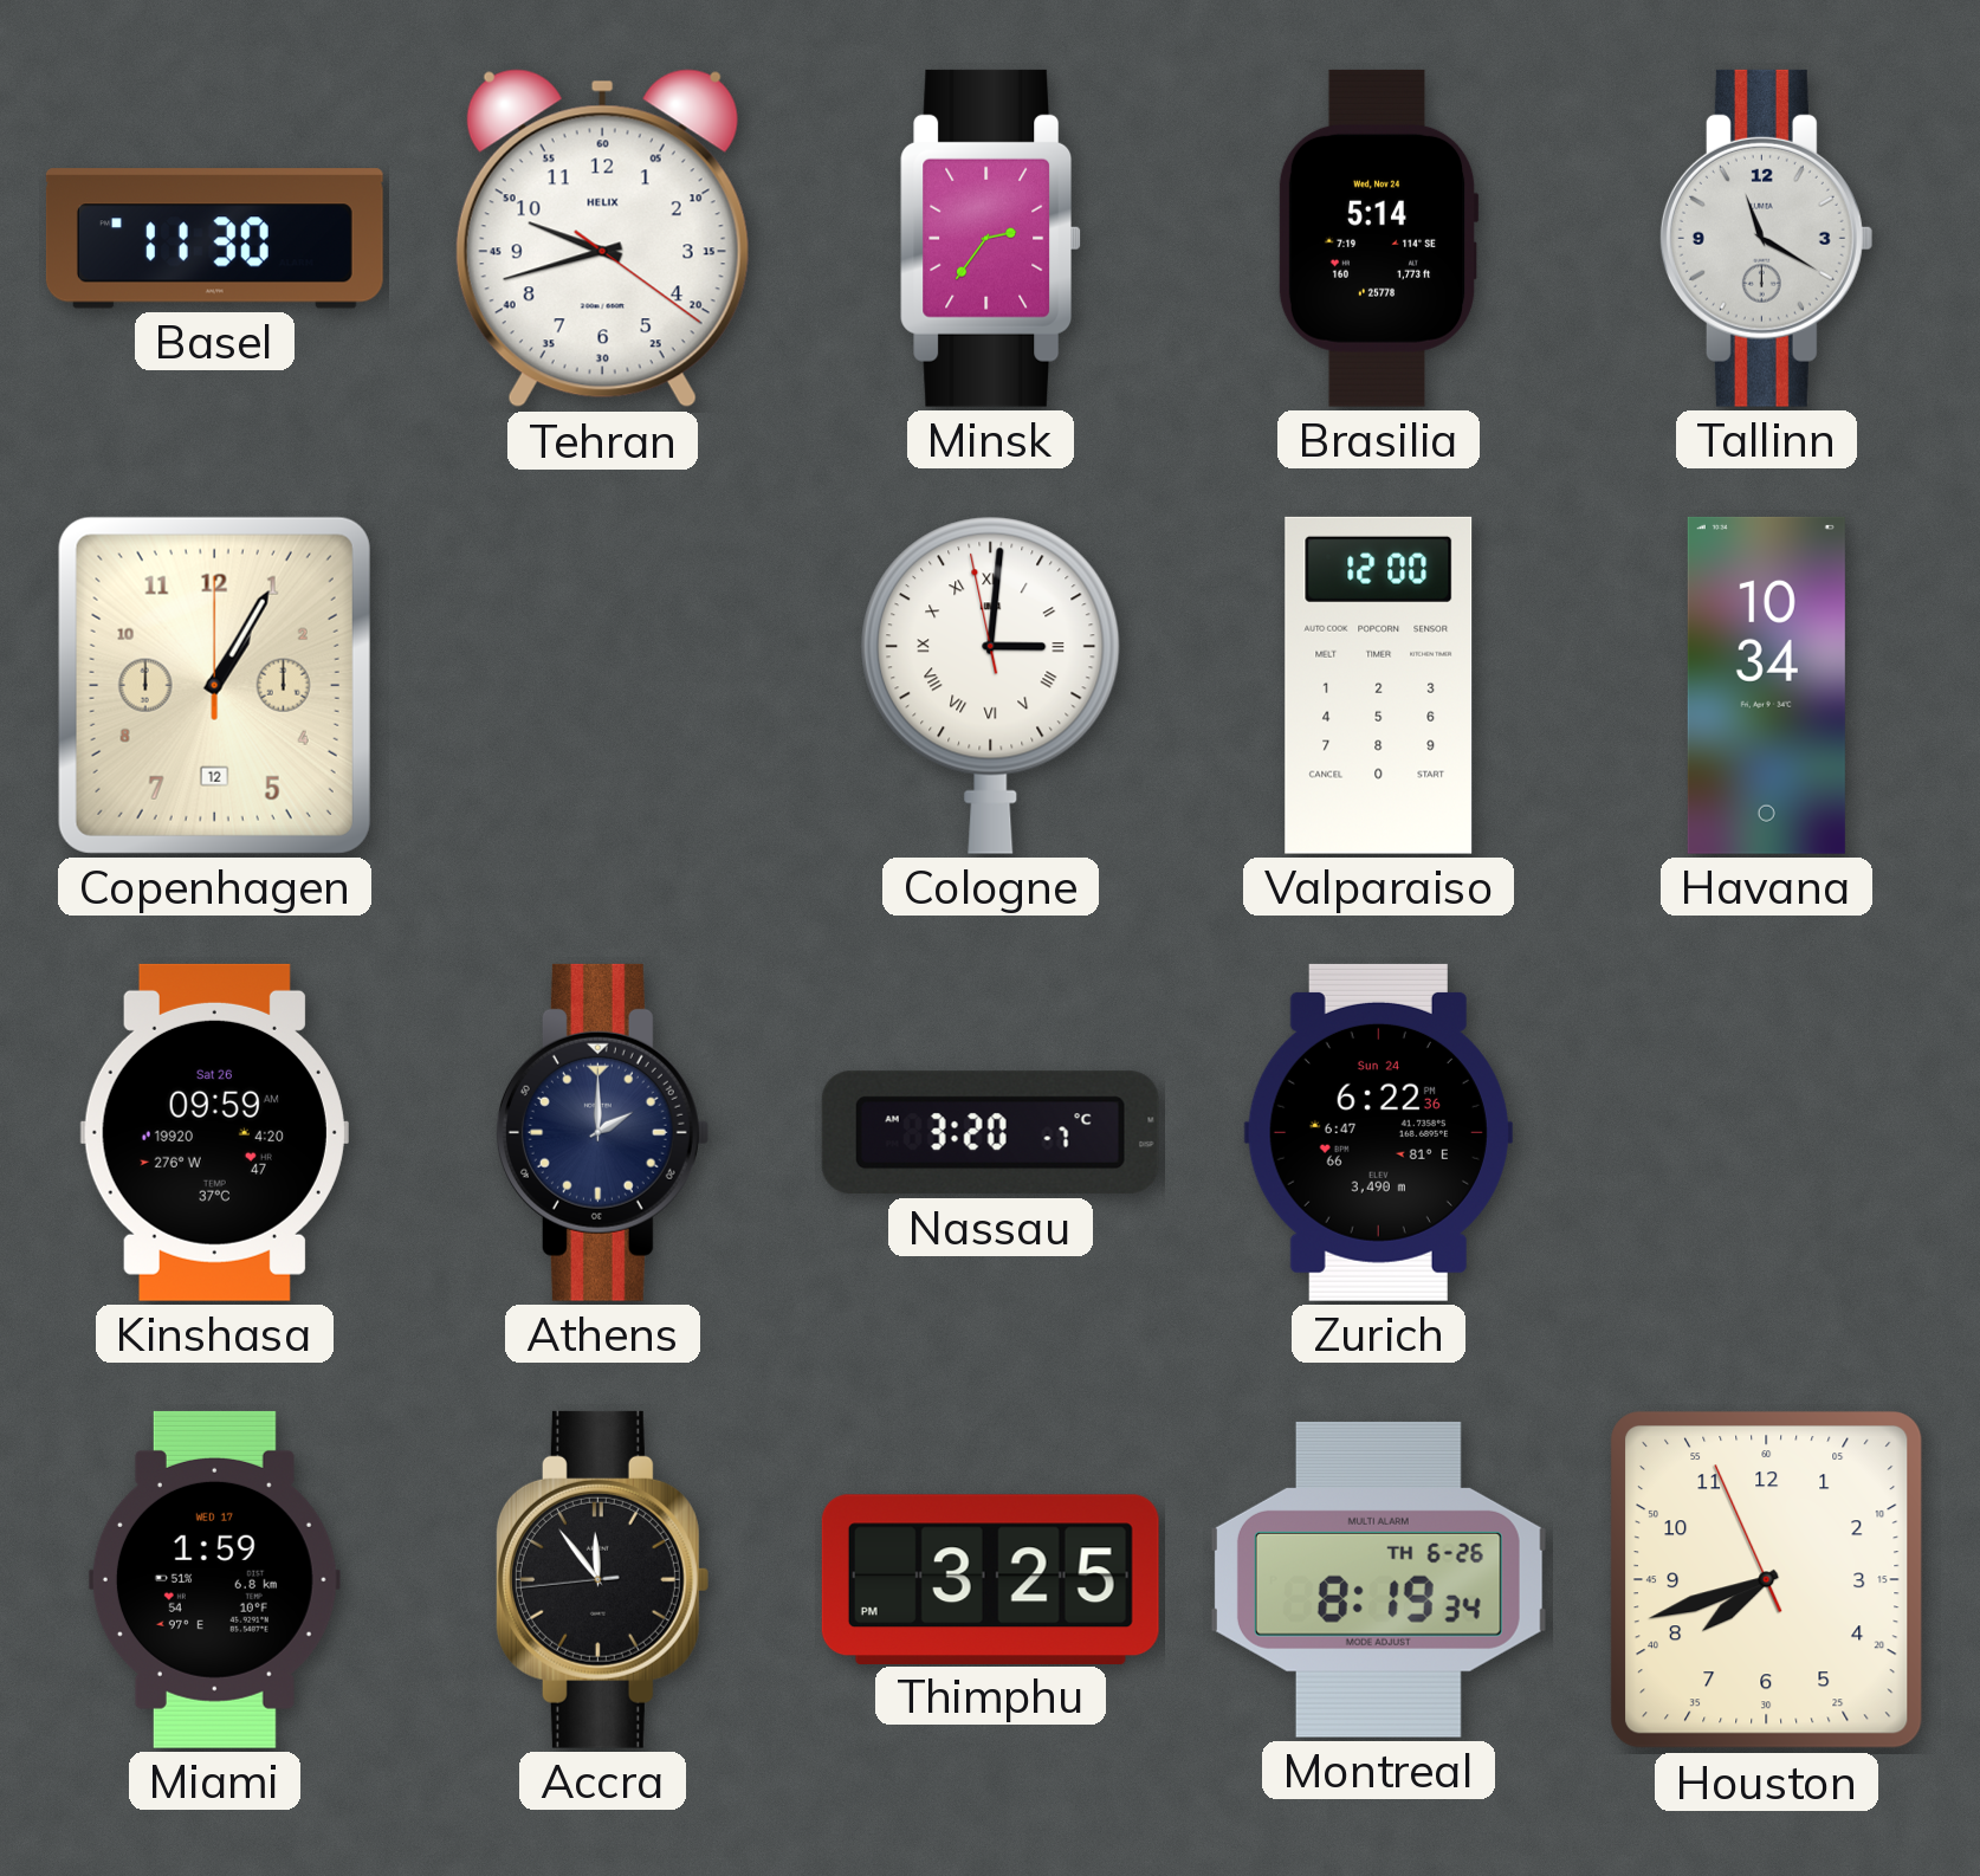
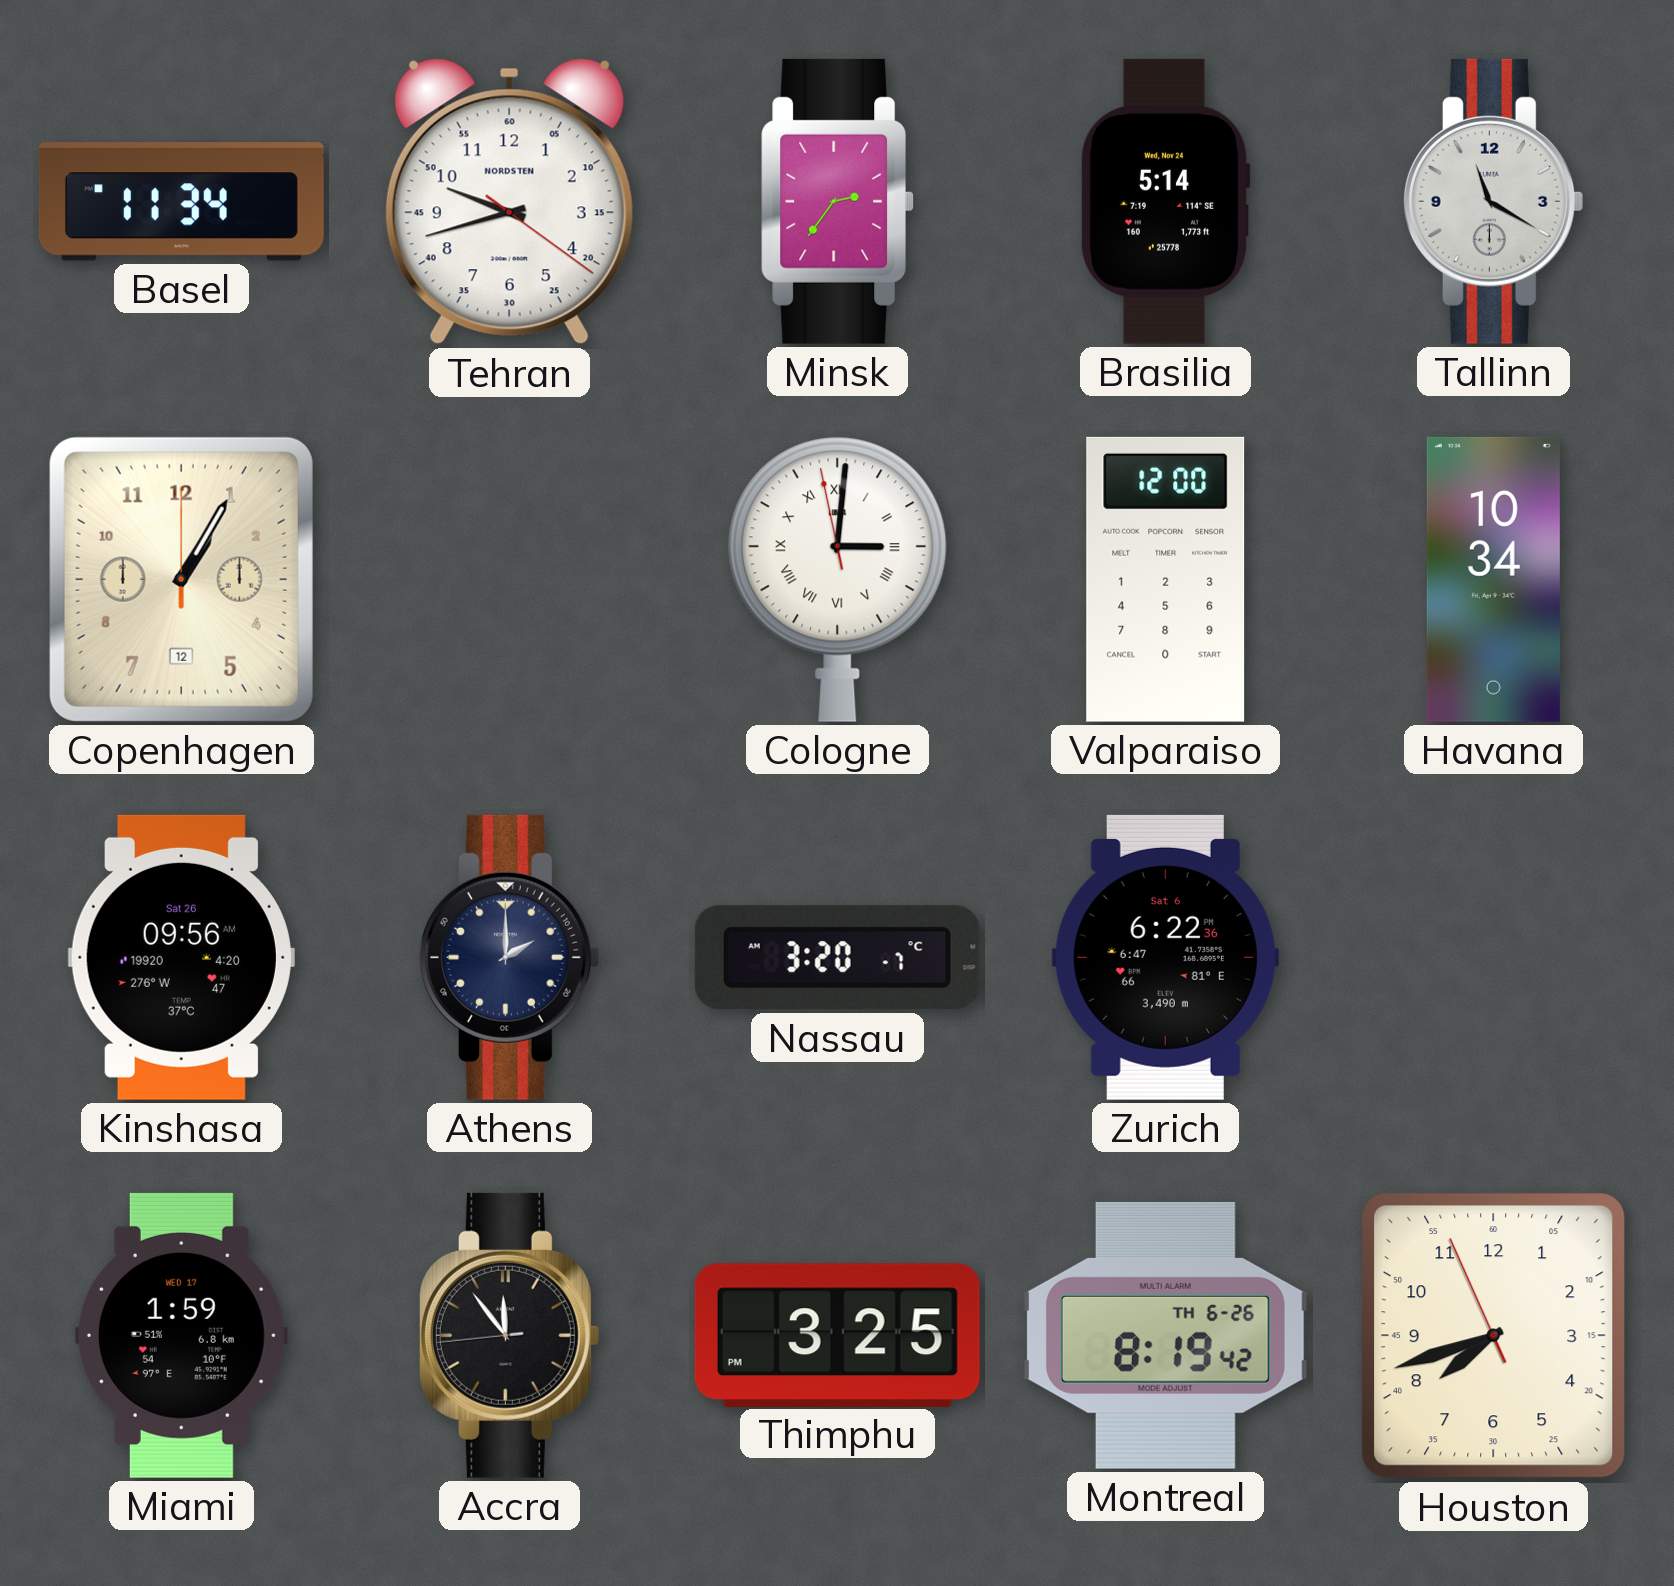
Basel: 11:30 -> 11:34 (181, 202)
Tehran brand: HELIX -> NORDSTEN (509, 202)
Kinshasa: 09:59 -> 09:56 (181, 957)
Zurich date: Sun 24 -> Sat 6 (1165, 957)
Montreal: 8:19:34 -> 8:19:42 (1165, 1335)
